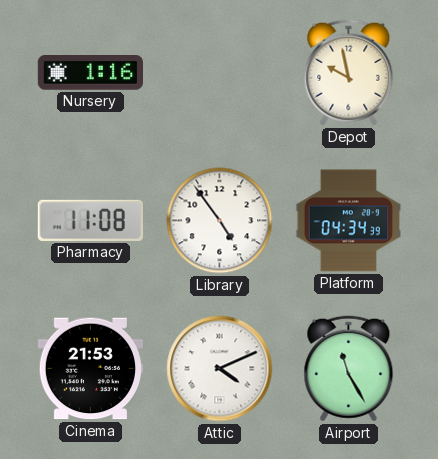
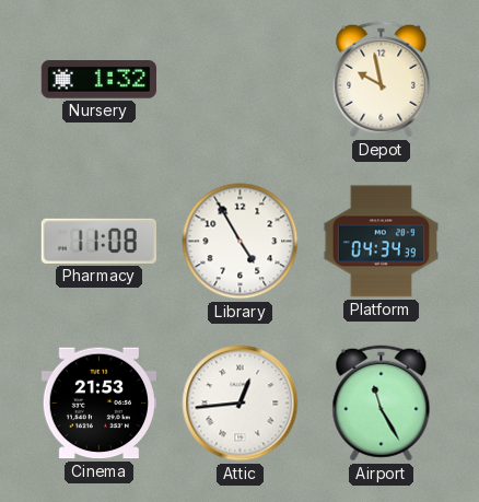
Nursery: 1:16 -> 1:32 (98, 80)
Library: 4:54 -> 4:55 (241, 242)
Attic: 4:11 -> 12:44 (241, 404)
